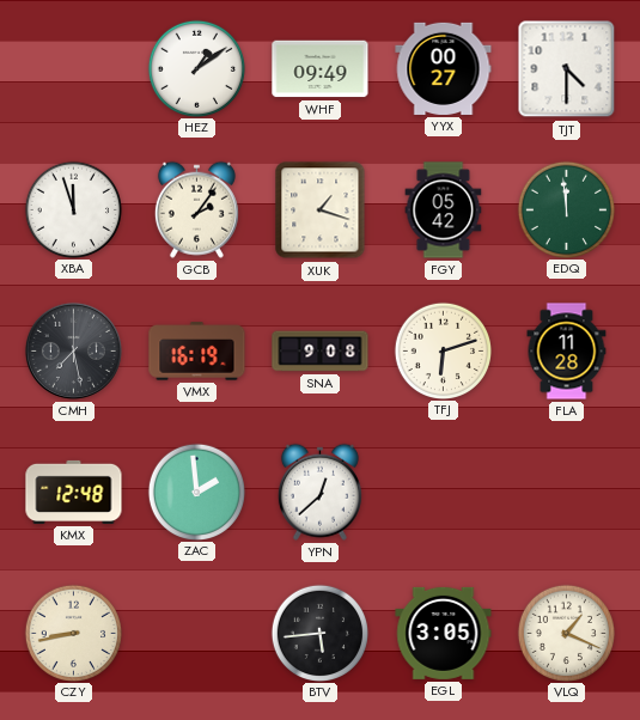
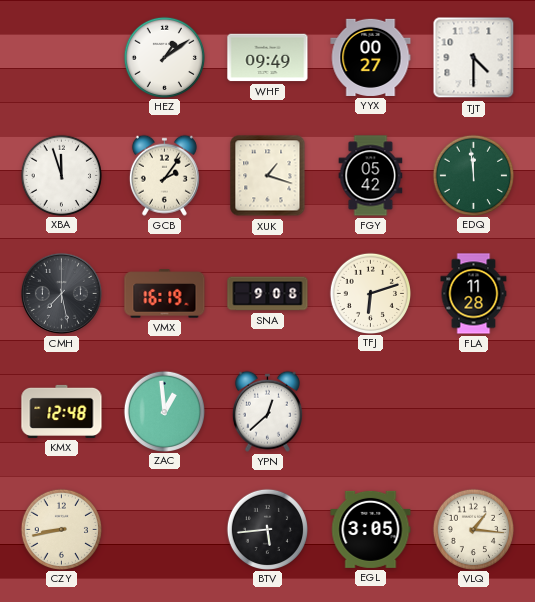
ZAC: 1:59 -> 12:59 (164, 411)
VLQ: 1:19 -> 1:16 (473, 529)
